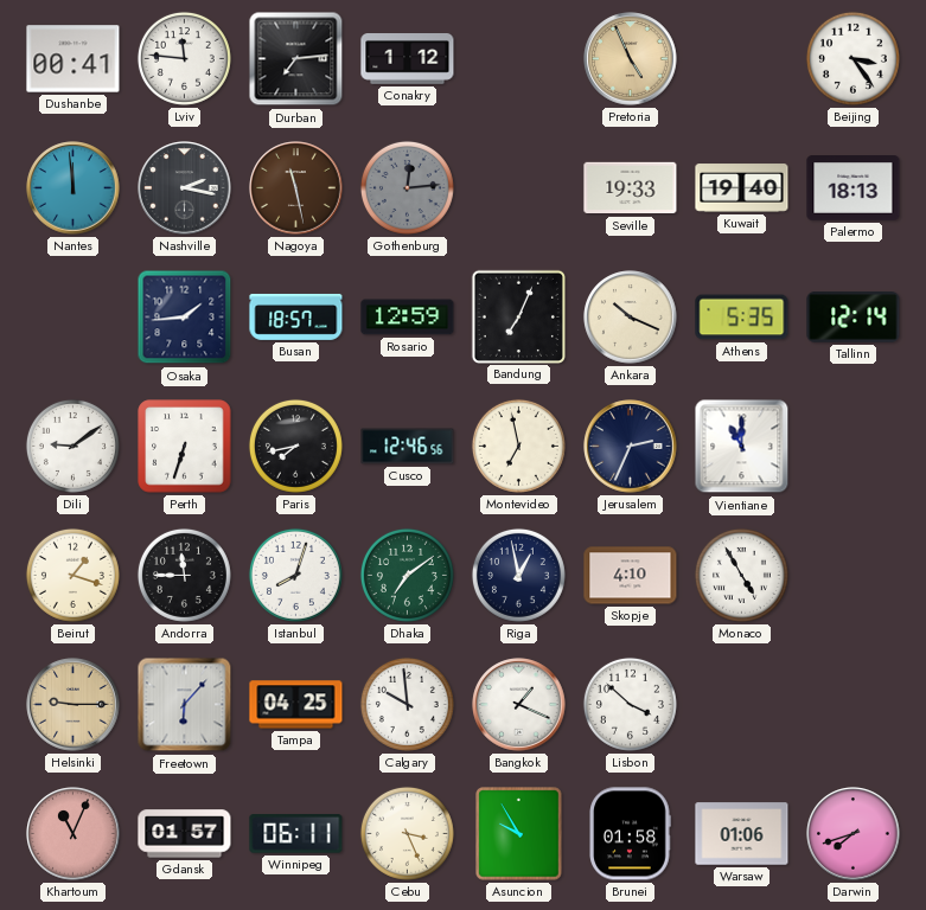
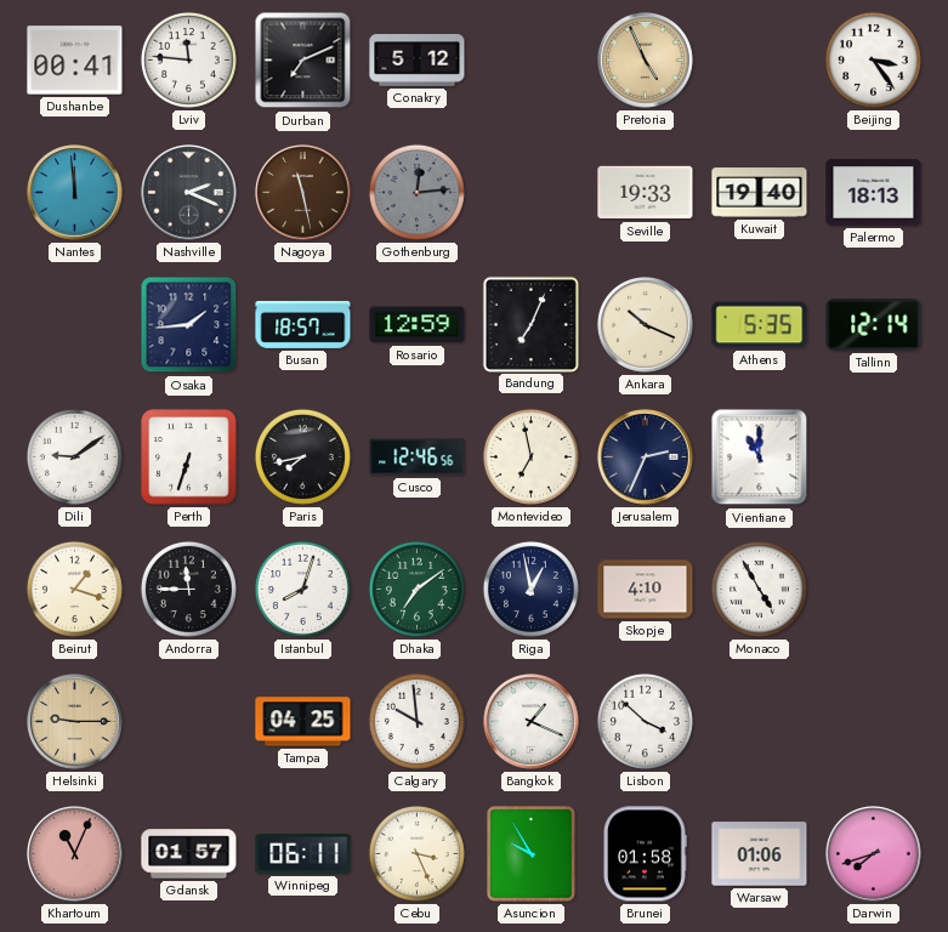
Durban: 7:14 -> 7:11 (303, 61)
Conakry: 1:12 -> 5:12 (418, 61)
Nashville: 2:17 -> 2:19 (189, 193)
Freetown: 6:07 -> none (185, 705)
